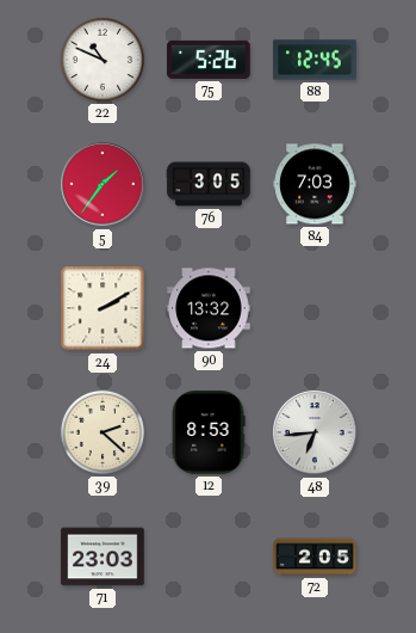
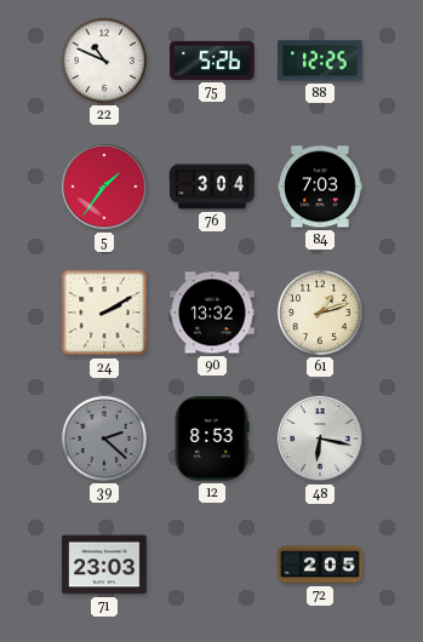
88: 12:45 -> 12:25 (320, 61)
76: 3:05 -> 3:04 (212, 187)
61: none -> 1:12 (320, 313)
39 dial: cream -> grey (104, 438)
48: 6:44 -> 6:17 (320, 438)
